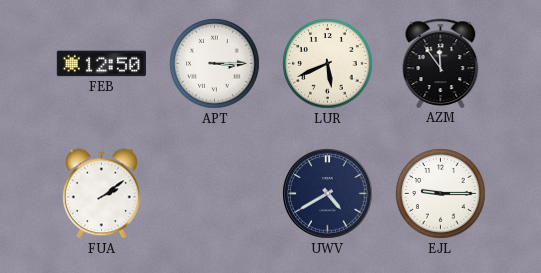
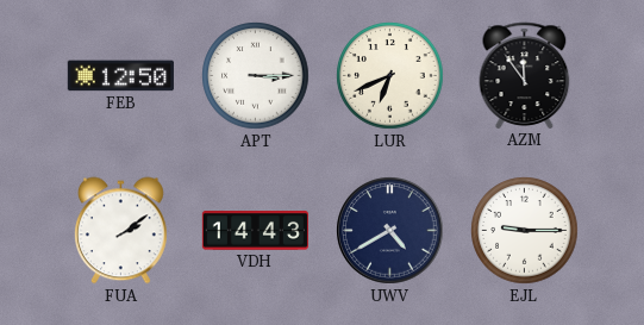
LUR: 5:41 -> 6:41 (390, 76)
VDH: none -> 14:43 (255, 231)
